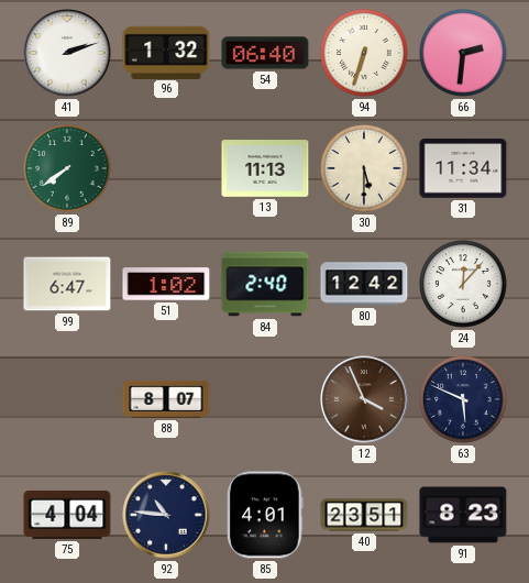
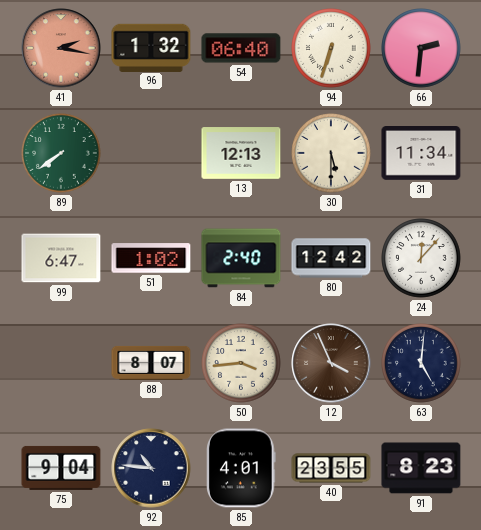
41: 2:12 -> 2:17 (61, 48)
41 dial: white -> salmon (61, 48)
13: 11:13 -> 12:13 (241, 153)
50: none -> 3:44 (241, 363)
63: 5:49 -> 5:01 (421, 363)
75: 4:04 -> 9:04 (61, 468)
40: 23:51 -> 23:55 (331, 468)
